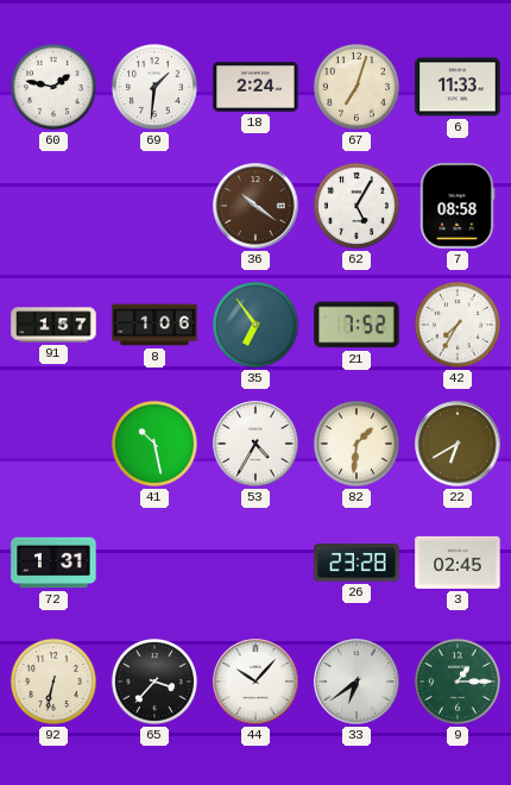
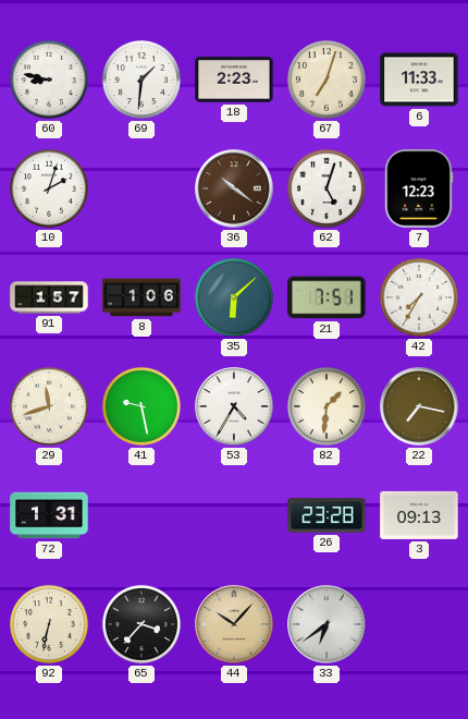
60: 1:47 -> 8:47 (49, 80)
18: 2:24 -> 2:23 (234, 80)
10: none -> 2:03 (49, 188)
62: 5:05 -> 5:03 (327, 188)
7: 08:58 -> 12:23 (419, 188)
35: 6:54 -> 6:08 (234, 297)
21: 7:52 -> 7:51 (327, 297)
29: none -> 11:42 (49, 406)
41: 10:28 -> 9:28 (141, 406)
22: 6:40 -> 7:17 (419, 406)
3: 02:45 -> 09:13 (419, 515)
44 dial: white -> champagne (234, 624)
9: 1:15 -> none (458, 682)
